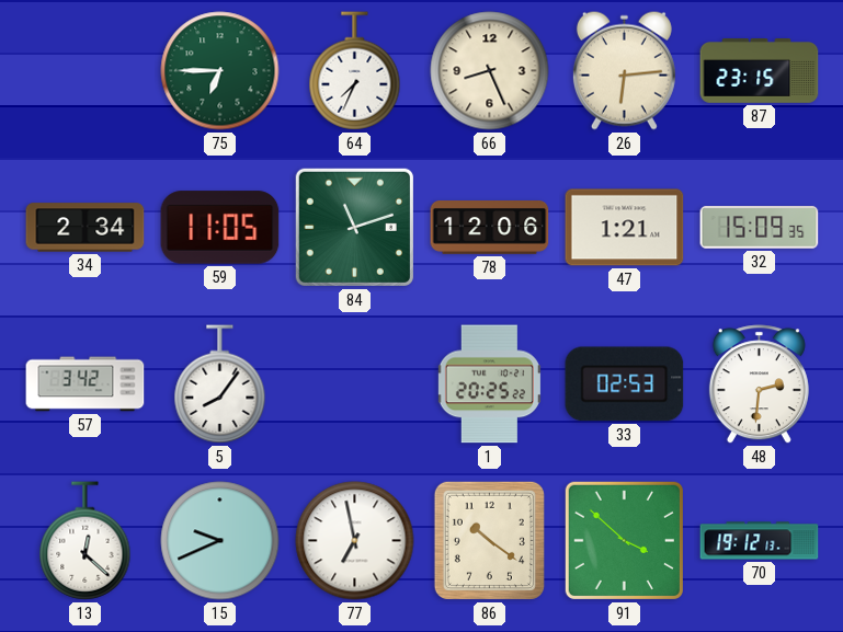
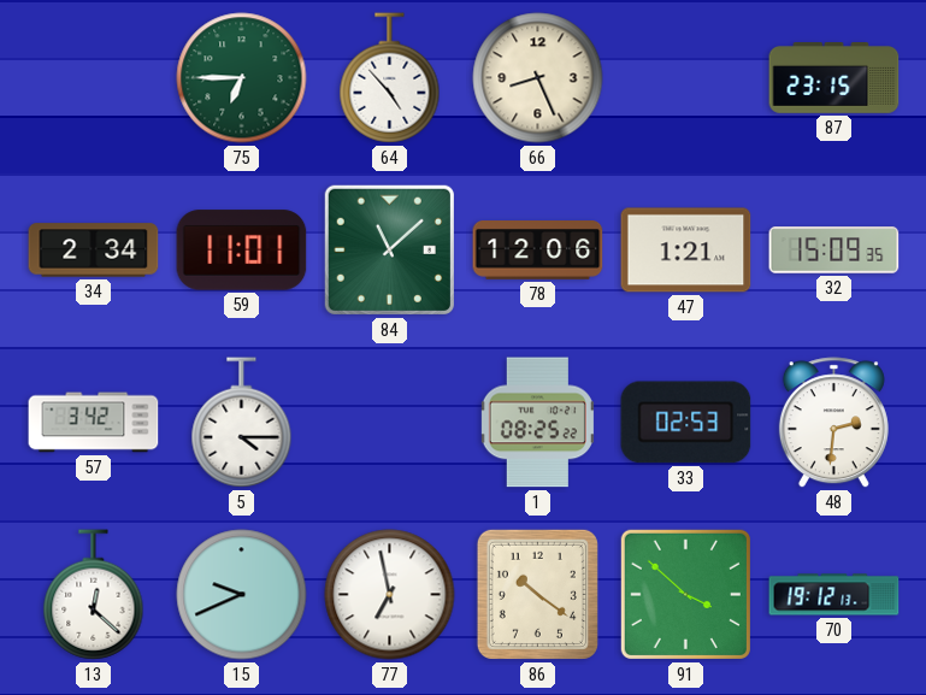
64: 7:34 -> 4:53 (390, 78)
26: 6:14 -> none (624, 70)
59: 11:05 -> 11:01 (242, 251)
84: 11:12 -> 11:08 (389, 249)
5: 8:06 -> 4:15 (242, 423)
1: 20:25 -> 08:25 (537, 423)
